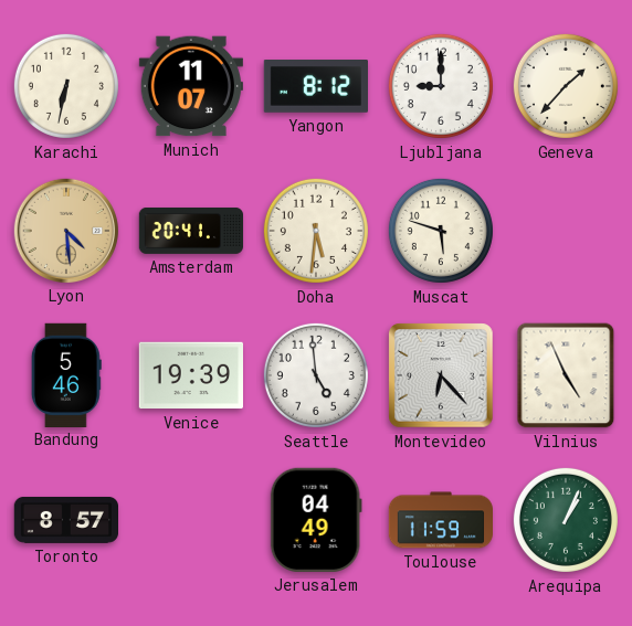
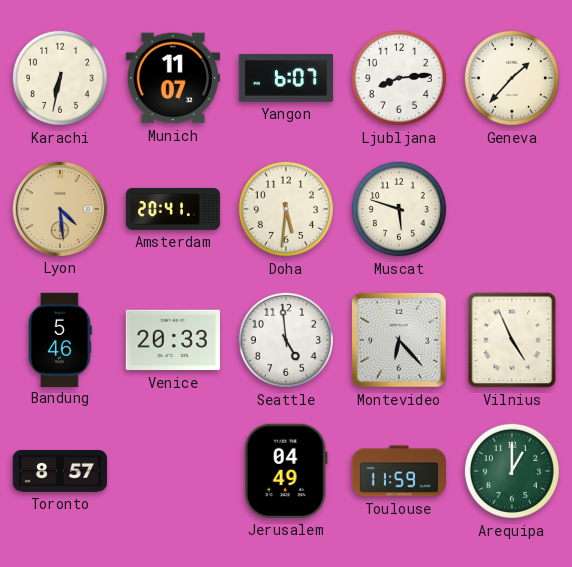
Yangon: 8:12 -> 6:07 (285, 79)
Ljubljana: 9:00 -> 8:14 (399, 78)
Venice: 19:39 -> 20:33 (172, 340)
Arequipa: 1:04 -> 1:00 (512, 471)
